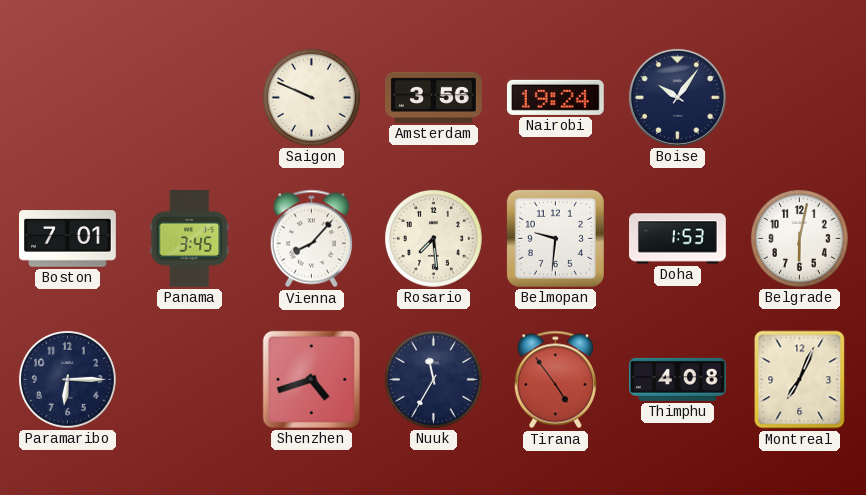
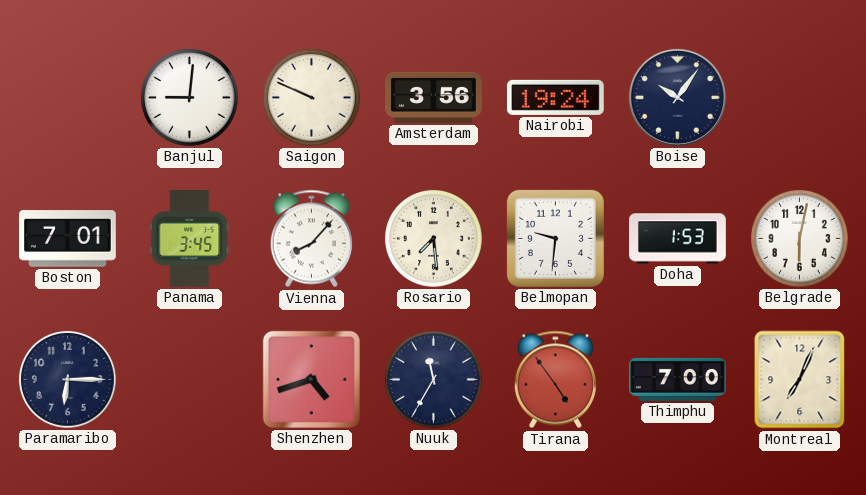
Banjul: none -> 9:01 (189, 97)
Thimphu: 4:08 -> 7:00 (678, 379)
